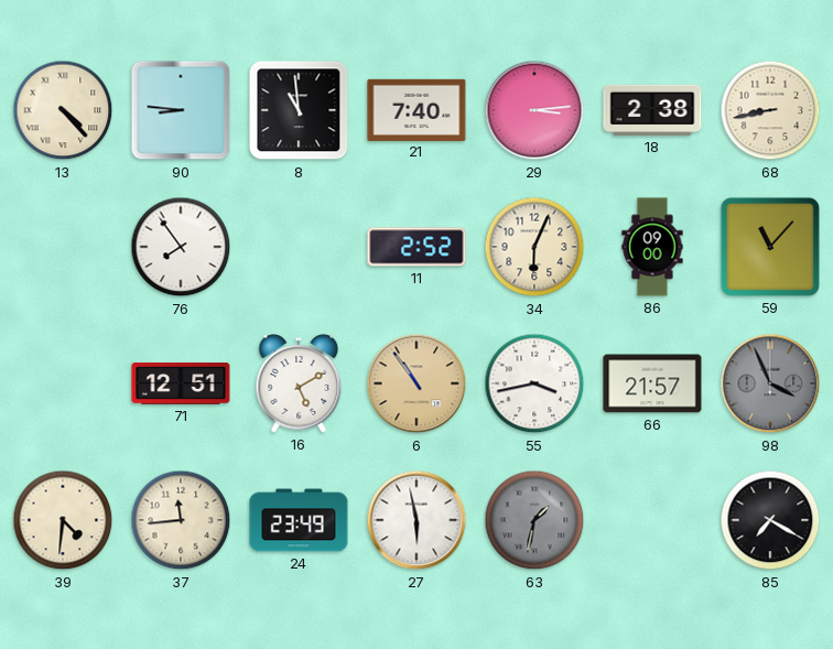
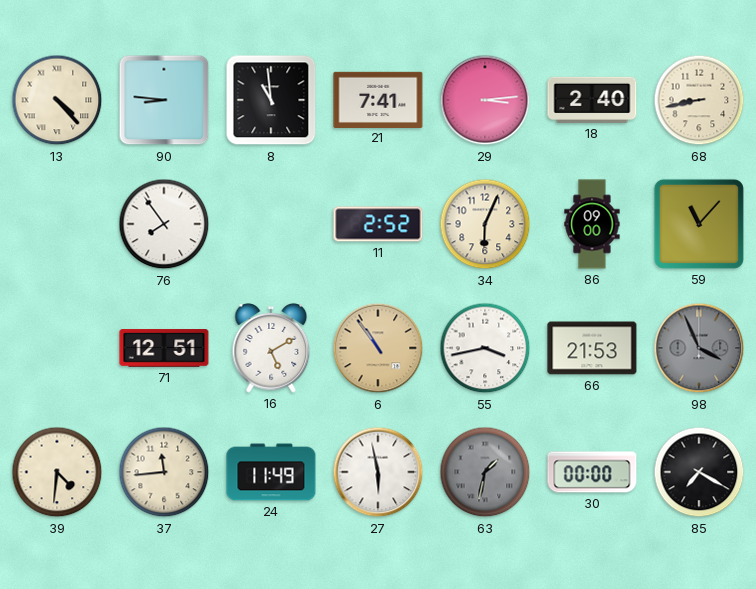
21: 7:40 -> 7:41 (378, 99)
18: 2:38 -> 2:40 (592, 100)
66: 21:57 -> 21:53 (592, 348)
24: 23:49 -> 11:49 (271, 472)
30: none -> 00:00 (592, 472)
